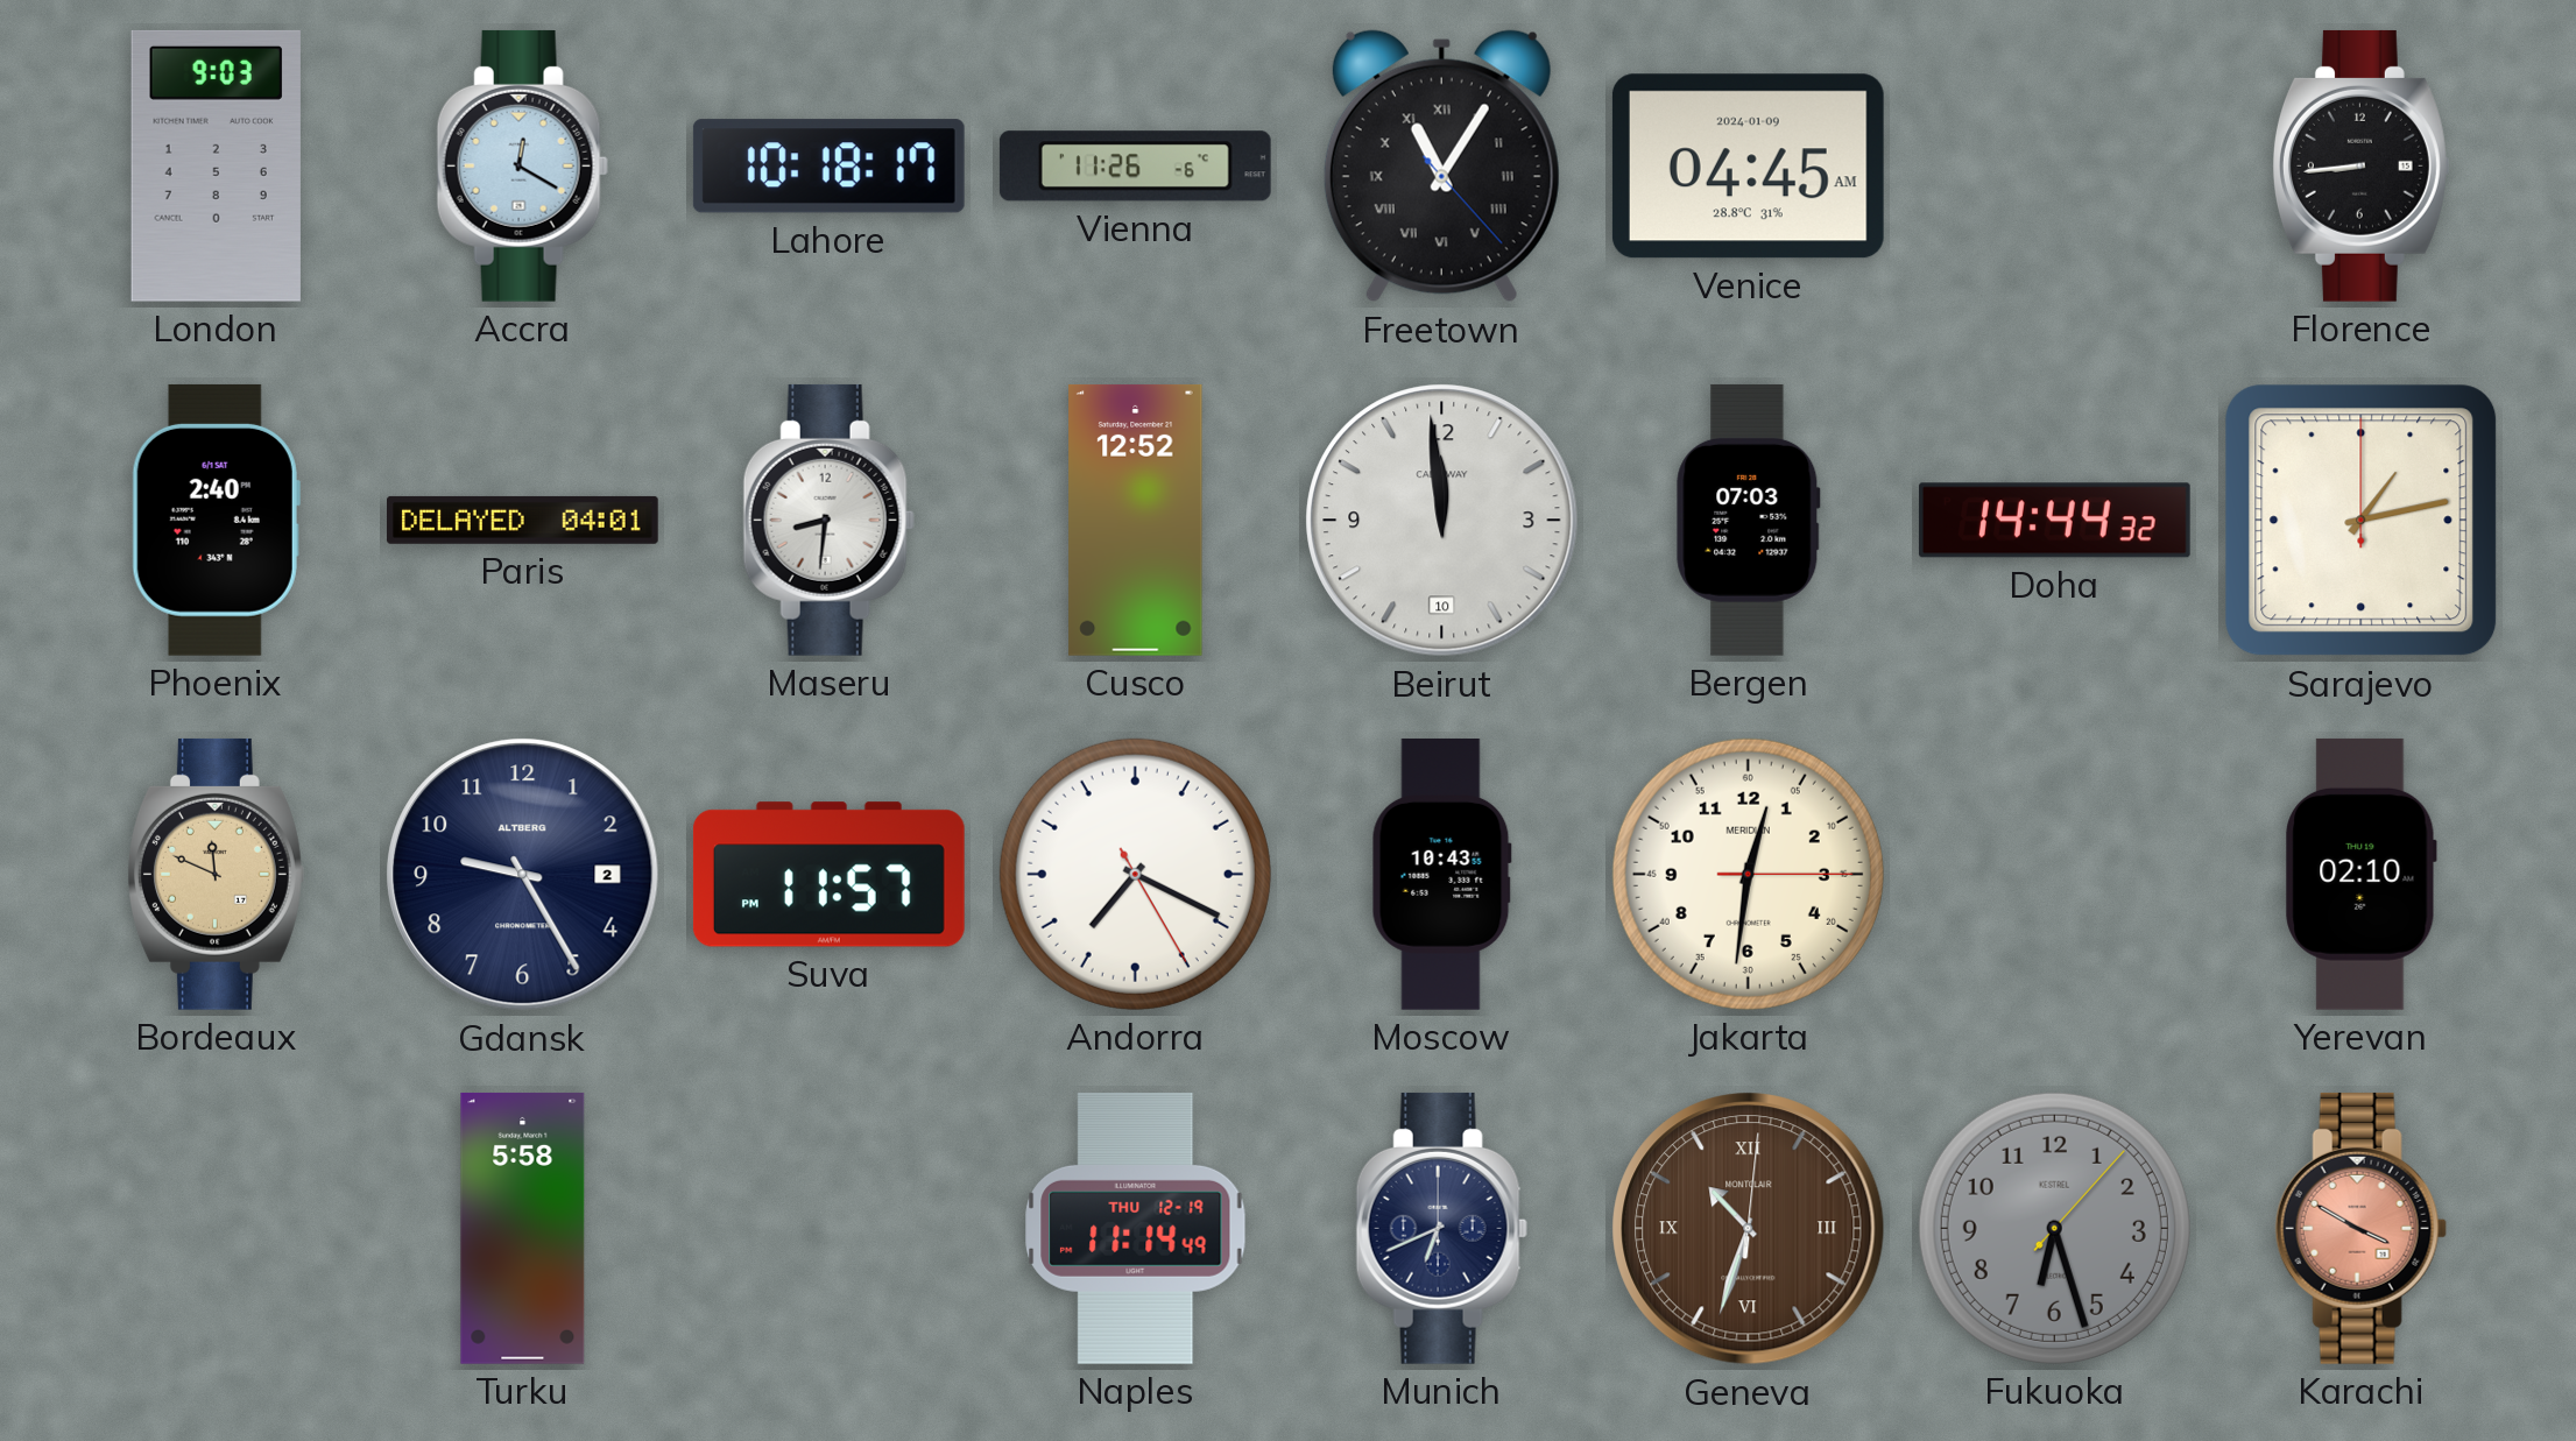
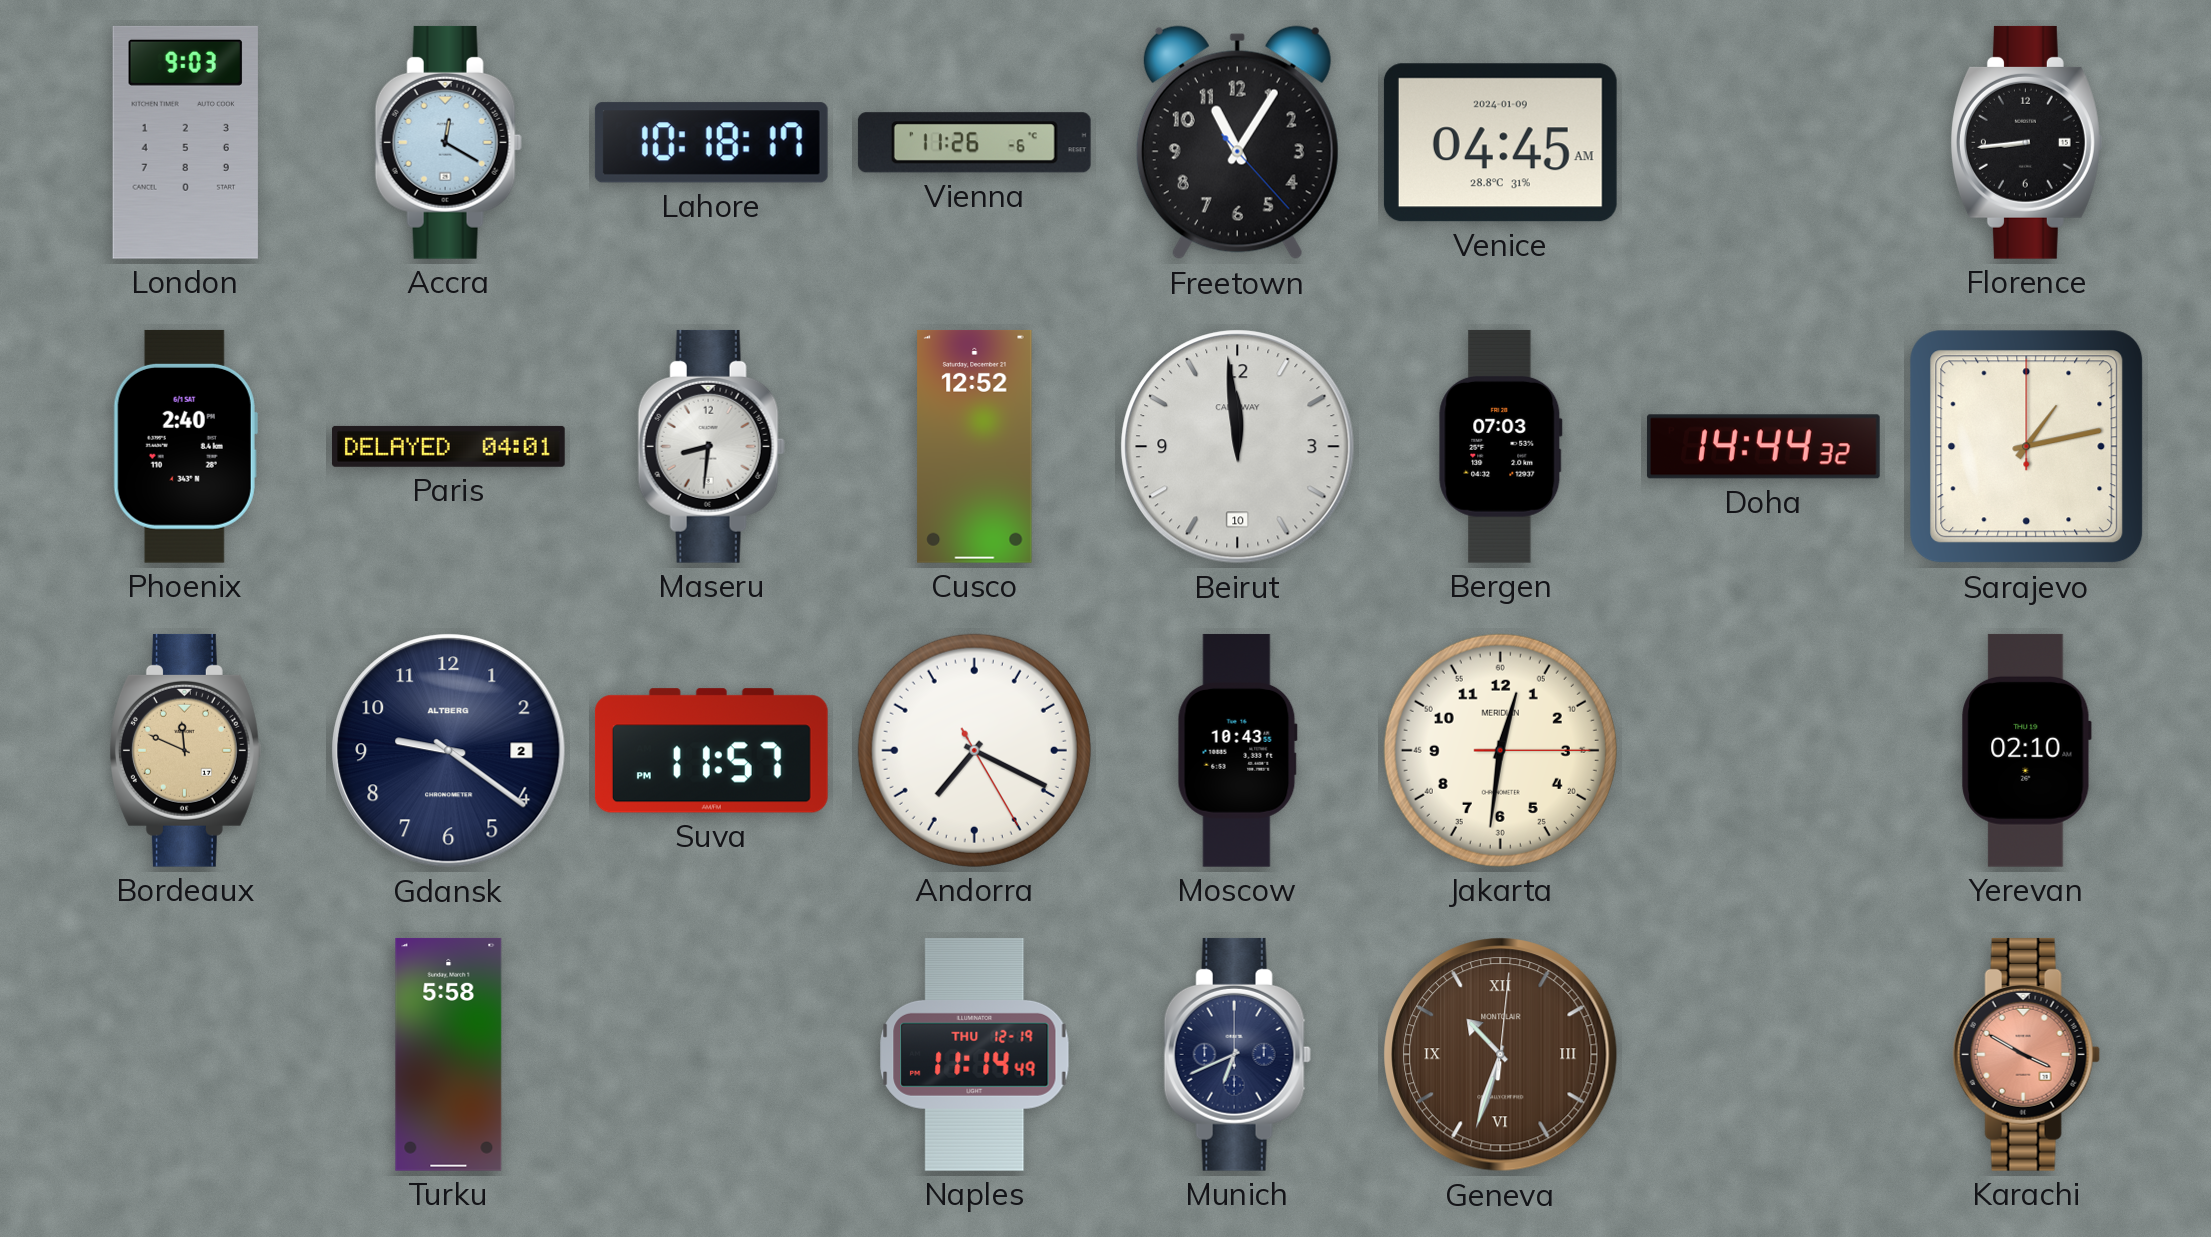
Freetown numerals: Roman -> Arabic (1237, 143)
Gdansk: 9:25 -> 9:21 (449, 751)
Fukuoka: 6:27 -> none (2054, 1228)
